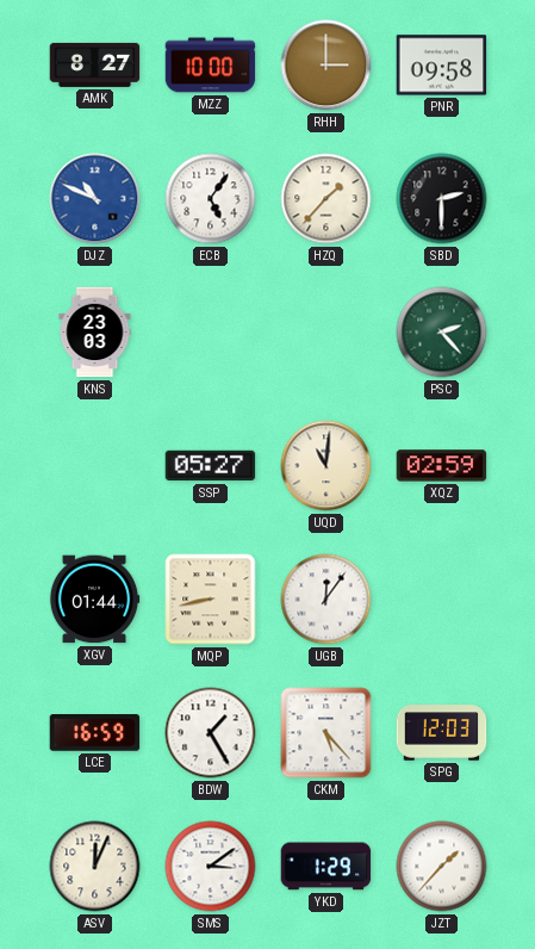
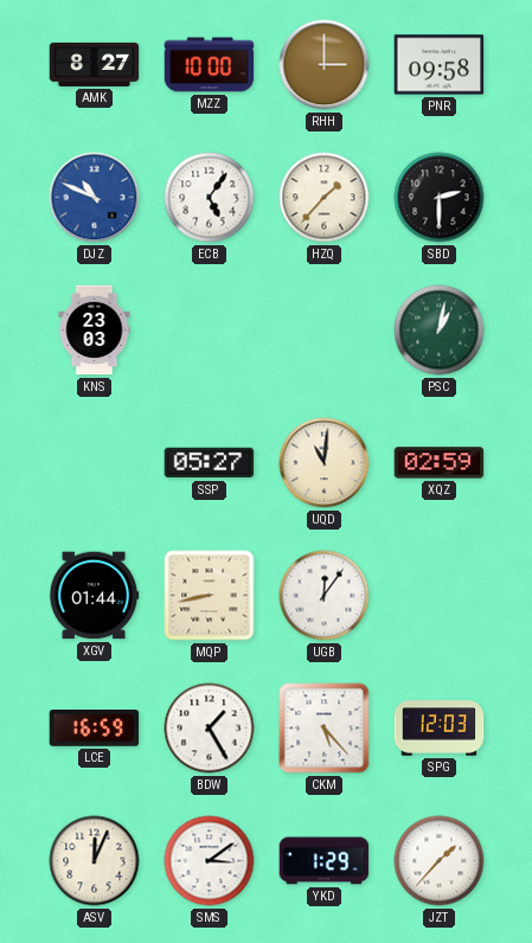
PSC: 2:23 -> 1:02 (440, 331)
